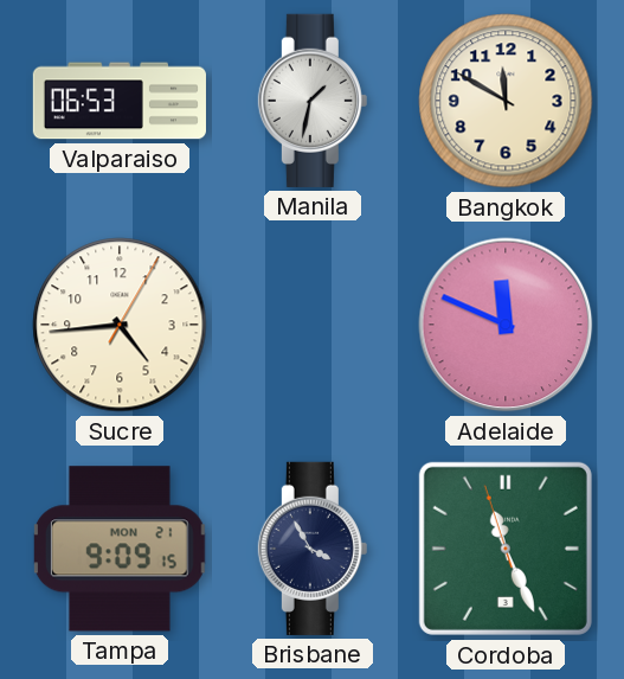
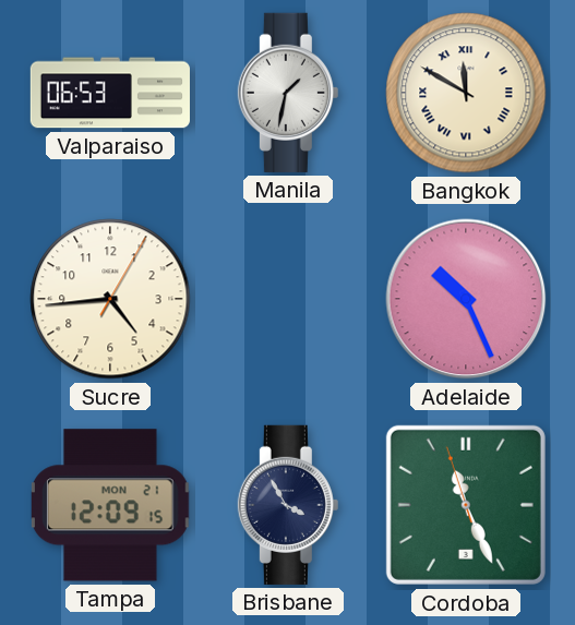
Bangkok numerals: Arabic -> Roman (466, 93)
Adelaide: 11:49 -> 10:26 (466, 299)
Tampa: 9:09 -> 12:09 (111, 505)
